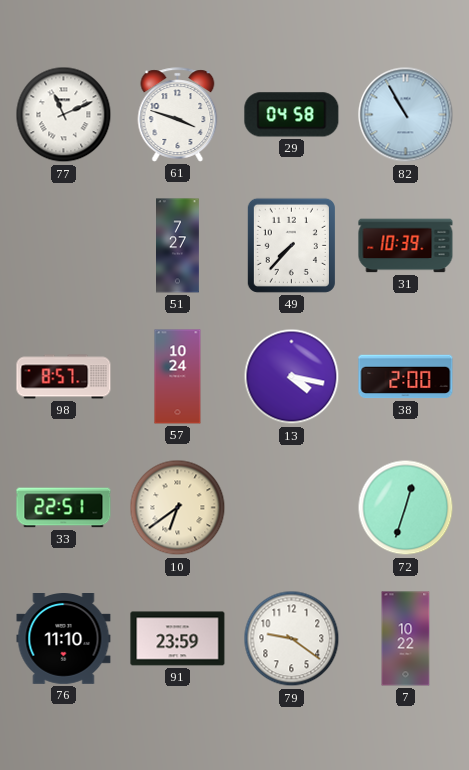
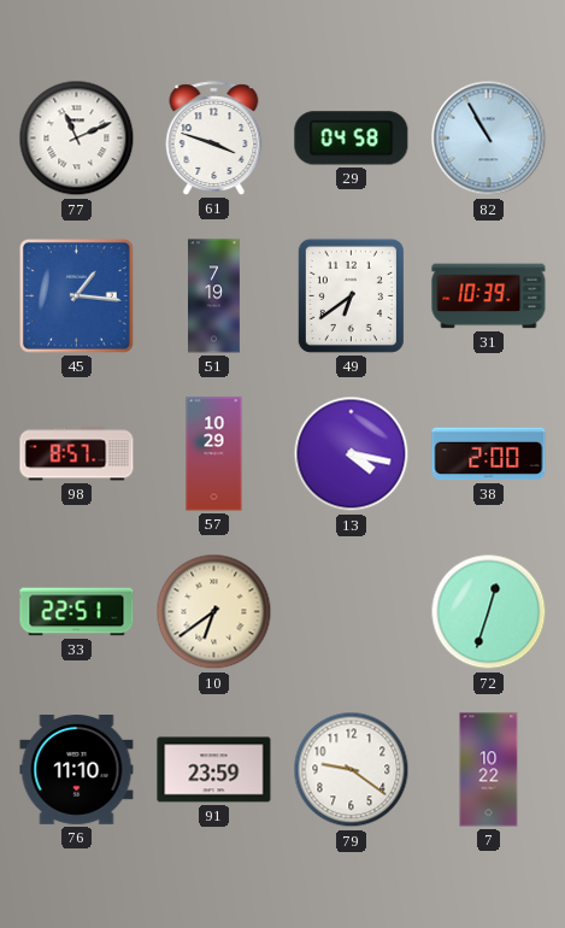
45: none -> 1:16 (77, 296)
51: 7:27 -> 7:19 (214, 296)
49: 7:37 -> 6:39 (351, 295)
57: 10:24 -> 10:29 (214, 454)
